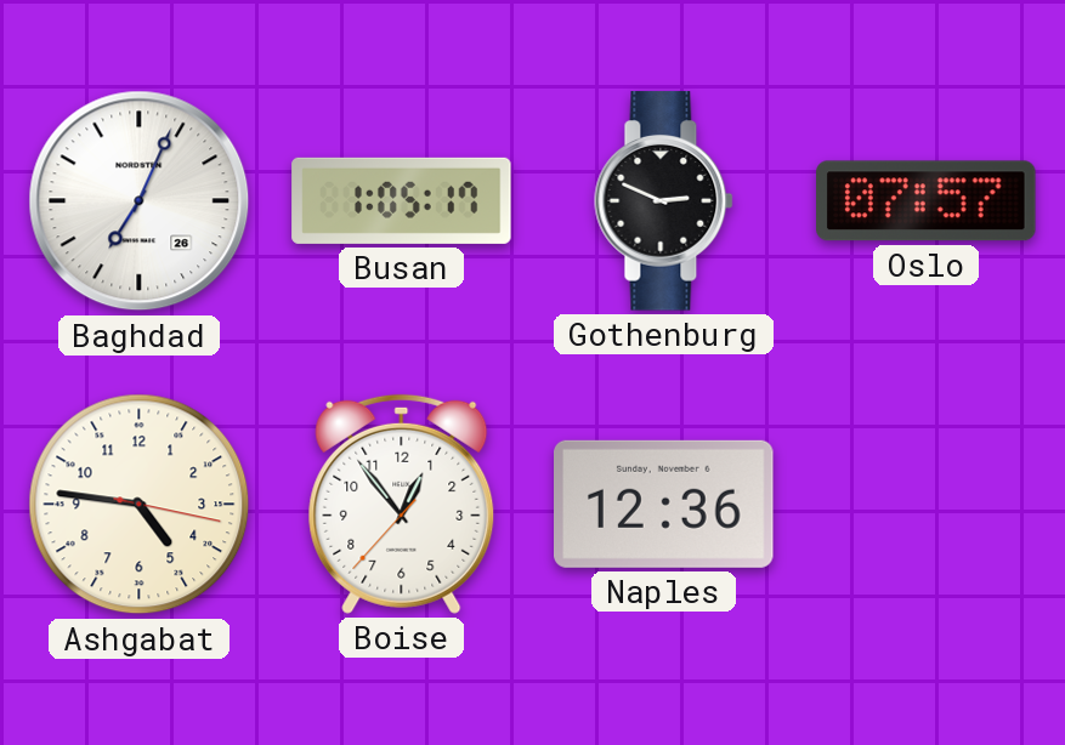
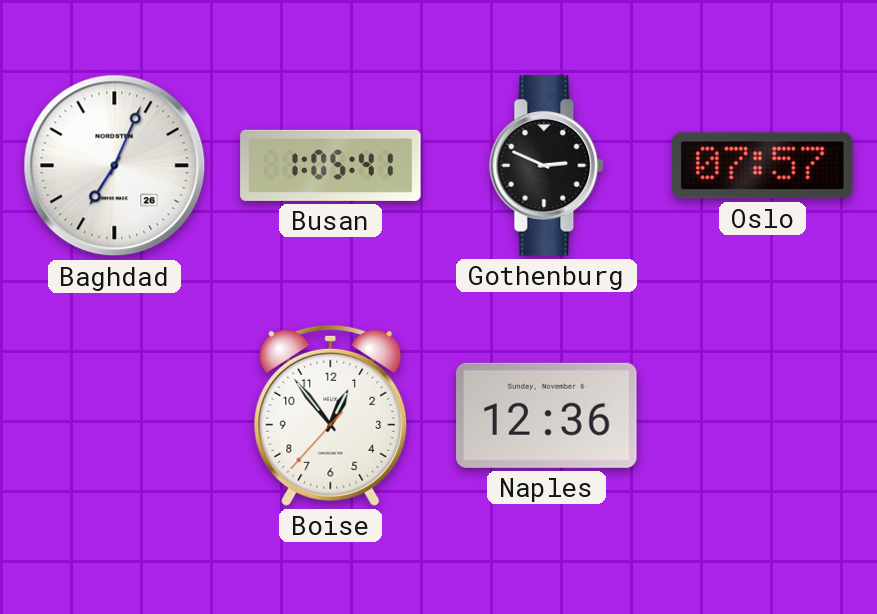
Busan: 1:05:17 -> 1:05:41 (331, 165)
Ashgabat: 4:46 -> none (140, 505)
